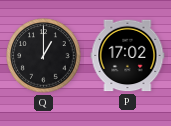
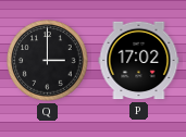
Q: 1:00 -> 3:00 (48, 61)
